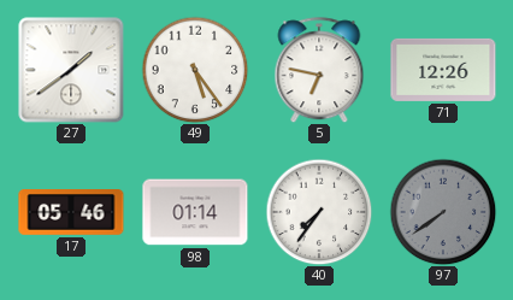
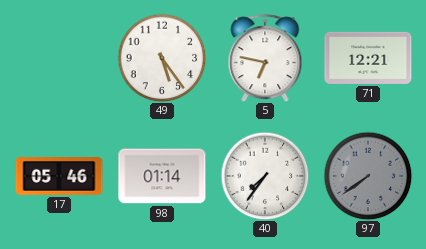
27: 1:39 -> none (71, 70)
71: 12:26 -> 12:21 (368, 58)
